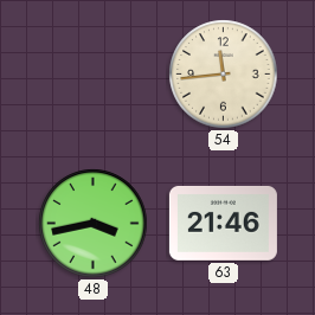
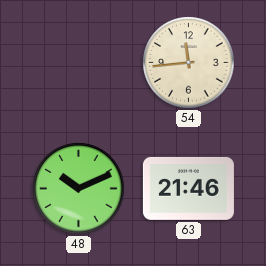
48: 3:43 -> 10:11 (79, 189)
